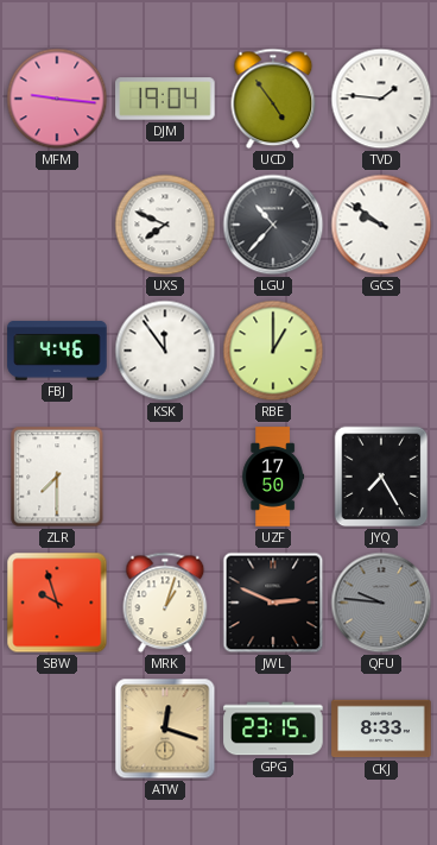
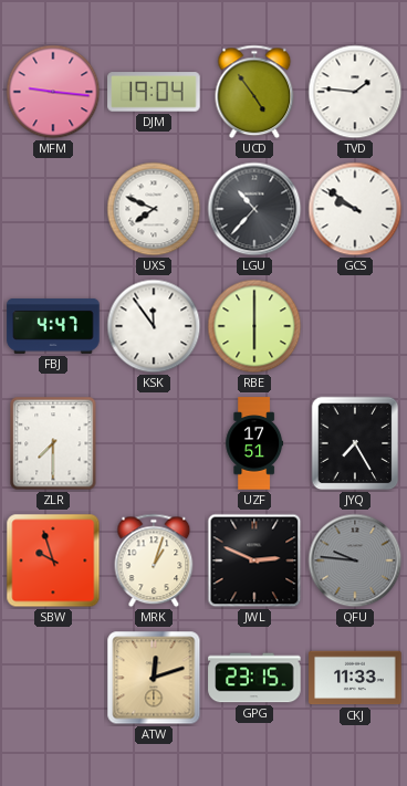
FBJ: 4:46 -> 4:47 (53, 326)
RBE: 1:00 -> 6:00 (254, 326)
UZF: 17:50 -> 17:51 (254, 443)
ATW: 12:18 -> 12:12 (154, 678)
CKJ: 8:33 -> 11:33 (355, 678)
